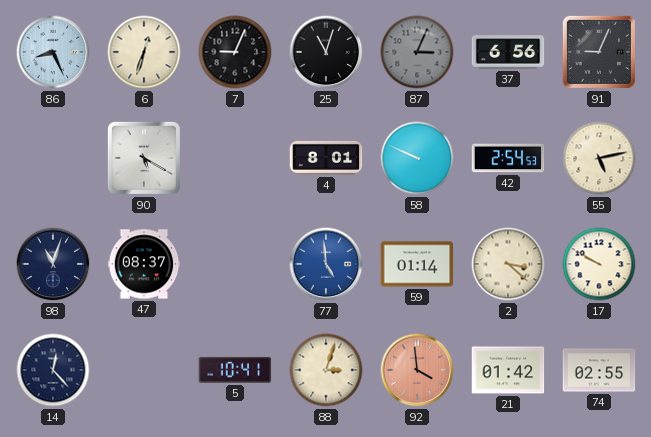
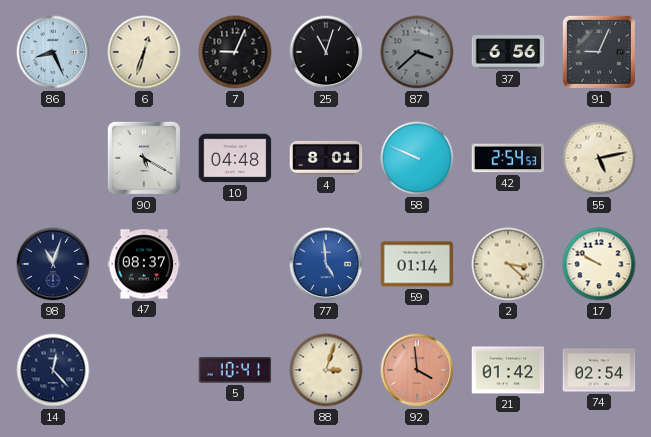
87: 3:04 -> 3:38 (417, 52)
10: none -> 04:48 (235, 158)
74: 02:55 -> 02:54 (599, 370)
